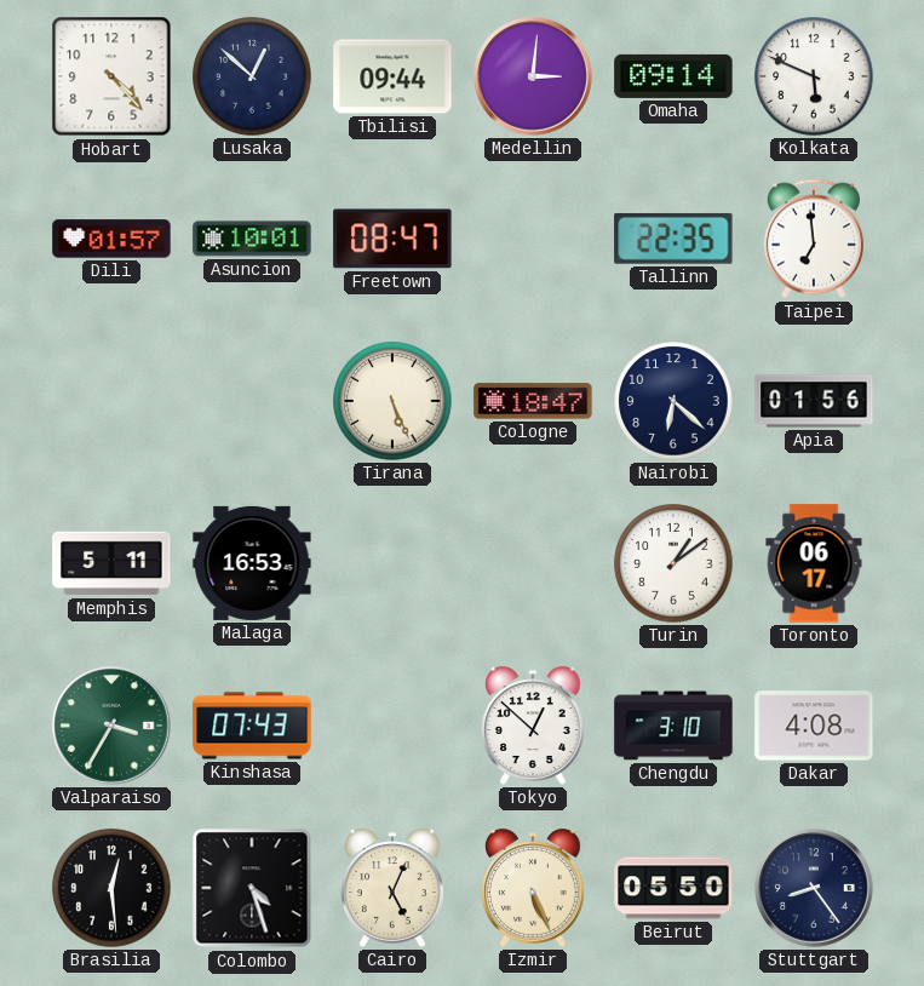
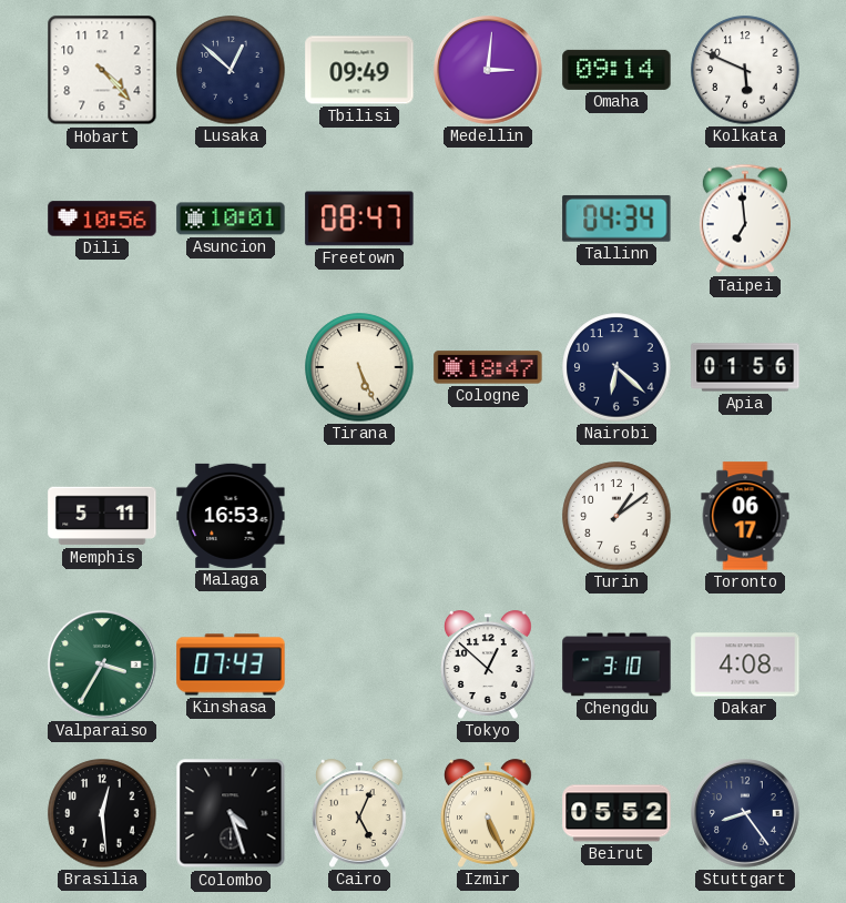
Tbilisi: 09:44 -> 09:49 (359, 70)
Dili: 01:57 -> 10:56 (102, 219)
Tallinn: 22:35 -> 04:34 (616, 219)
Beirut: 05:50 -> 05:52 (616, 813)
